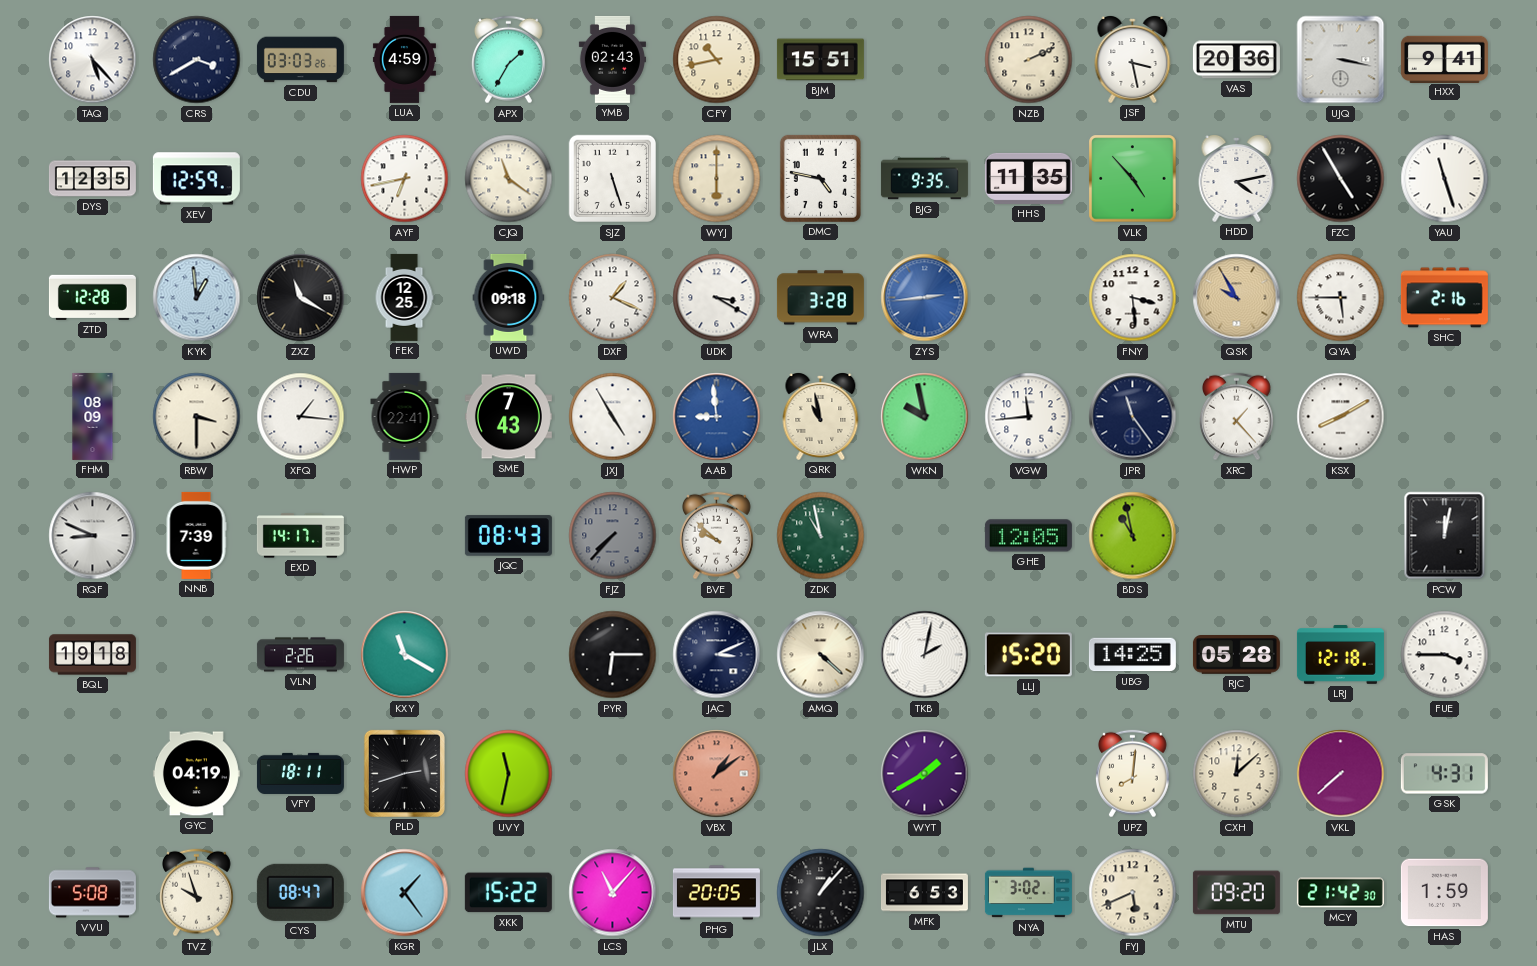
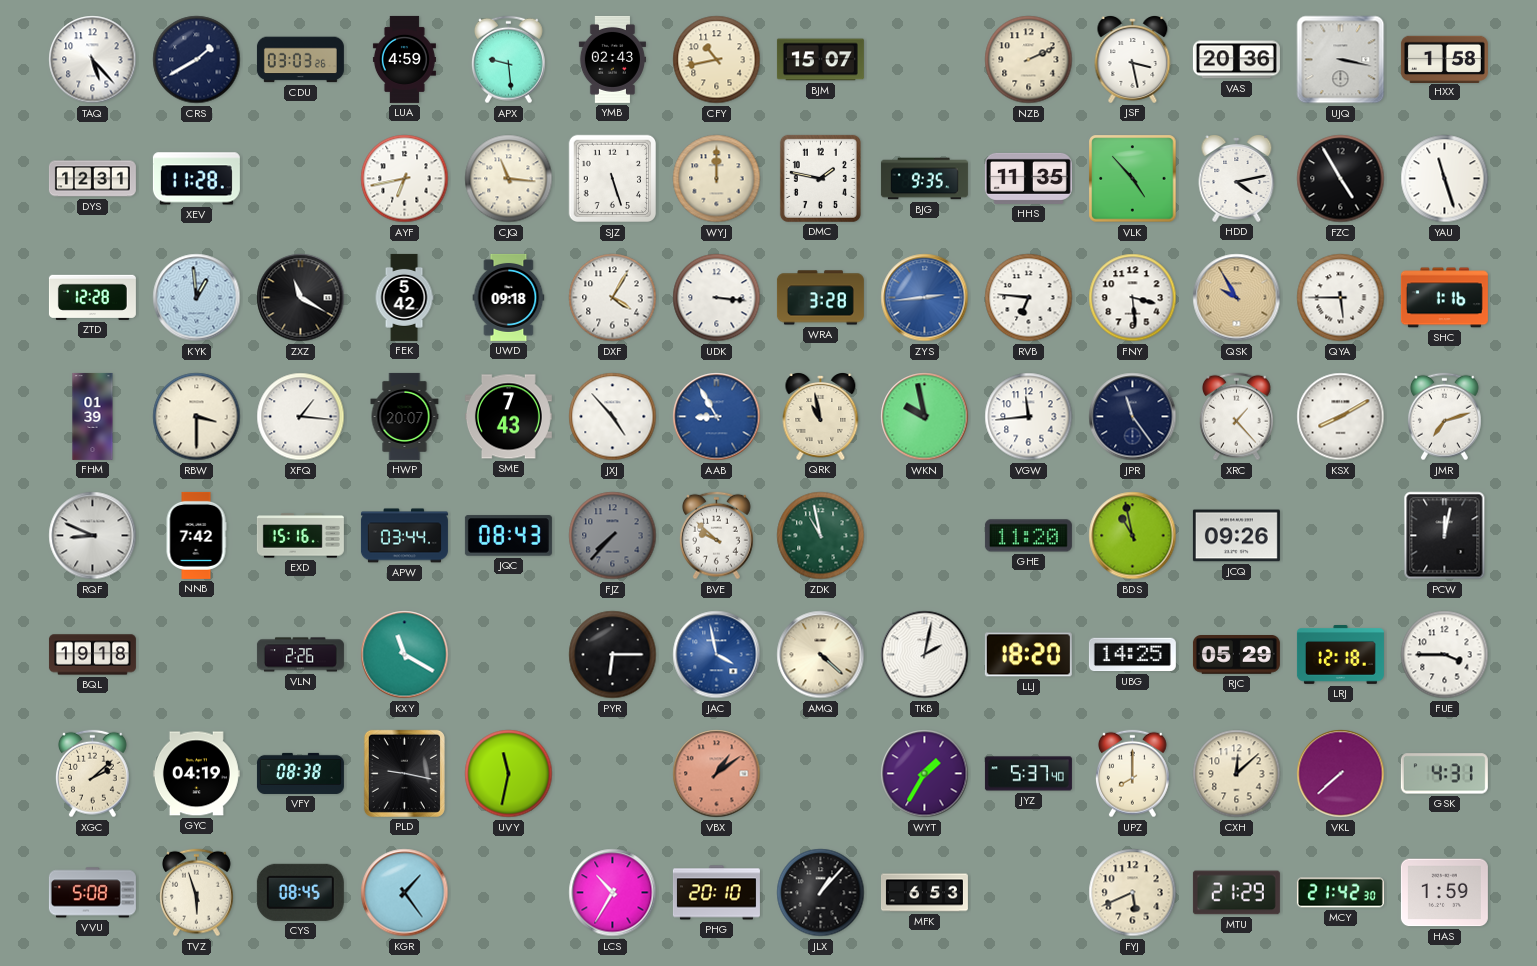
CRS: 3:40 -> 1:40 (197, 60)
APX: 1:35 -> 9:29 (508, 60)
BJM: 15:51 -> 15:07 (820, 60)
HXX: 9:41 -> 1:58 (1444, 59)
DYS: 12:35 -> 12:31 (92, 179)
XEV: 12:59 -> 11:28 (196, 179)
CJQ: 11:21 -> 11:16 (509, 179)
WYJ: 6:00 -> 12:00 (717, 179)
DMC: 4:47 -> 1:47 (820, 178)
FEK: 12:25 -> 5:42 (404, 297)
DXF: 1:19 -> 4:05 (613, 298)
UDK: 3:20 -> 3:16 (717, 298)
RVB: none -> 6:46 (1029, 298)
SHC: 2:16 -> 1:16 (1444, 298)
FHM: 08:09 -> 01:39 (93, 416)
HWP: 22:41 -> 20:07 (405, 416)
JXJ: 4:55 -> 4:53 (613, 417)
AAB: 8:59 -> 8:55 (717, 417)
JMR: none -> 7:12 (1444, 417)
NNB: 7:39 -> 7:42 (196, 535)
EXD: 14:17 -> 15:16 (300, 536)
APW: none -> 03:44 (404, 536)
GHE: 12:05 -> 11:20 (1028, 536)
JCQ: none -> 09:26 (1236, 536)
JAC: 3:11 -> 3:58 (717, 655)
JAC dial: navy -> blue (717, 655)
LLJ: 15:20 -> 18:20 (1028, 655)
RJC: 05:28 -> 05:29 (1236, 655)
XGC: none -> 2:08 (92, 774)
VFY: 18:11 -> 08:38 (300, 773)
PLD: 2:42 -> 9:17 (404, 773)
WYT: 1:40 -> 1:35 (925, 774)
JYZ: none -> 5:37 (1028, 774)
UPZ: 8:01 -> 8:00 (1132, 774)
TVZ: 9:57 -> 5:57 (196, 893)
CYS: 08:47 -> 08:45 (300, 892)
XKK: 15:22 -> none (508, 893)
LCS: 11:07 -> 10:35 (613, 893)
PHG: 20:05 -> 20:10 (716, 893)
NYA: 3:02 -> none (1028, 893)
MTU: 09:20 -> 21:29 (1236, 893)
